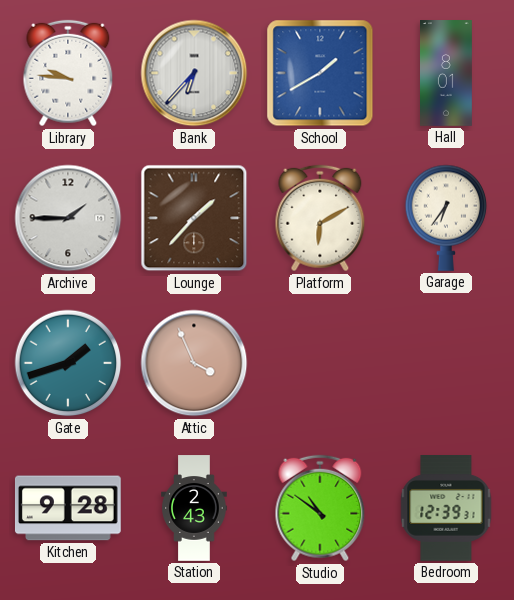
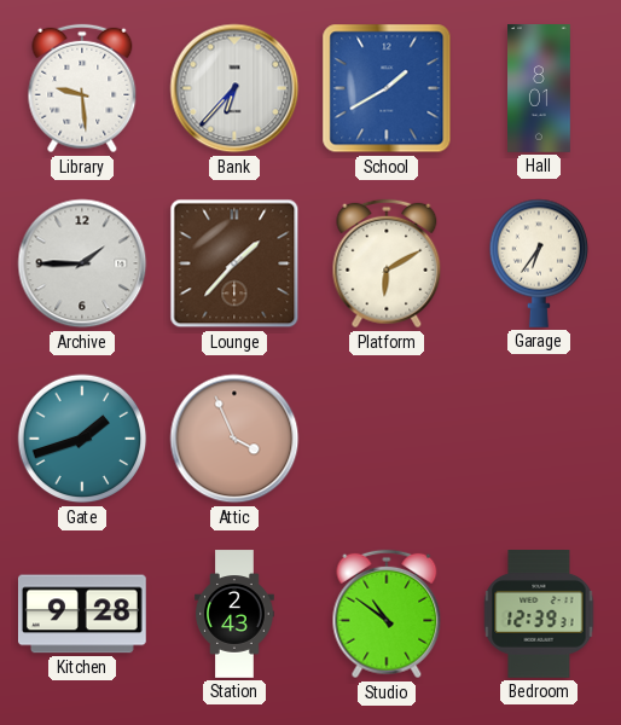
Library: 9:46 -> 9:29 (82, 88)
